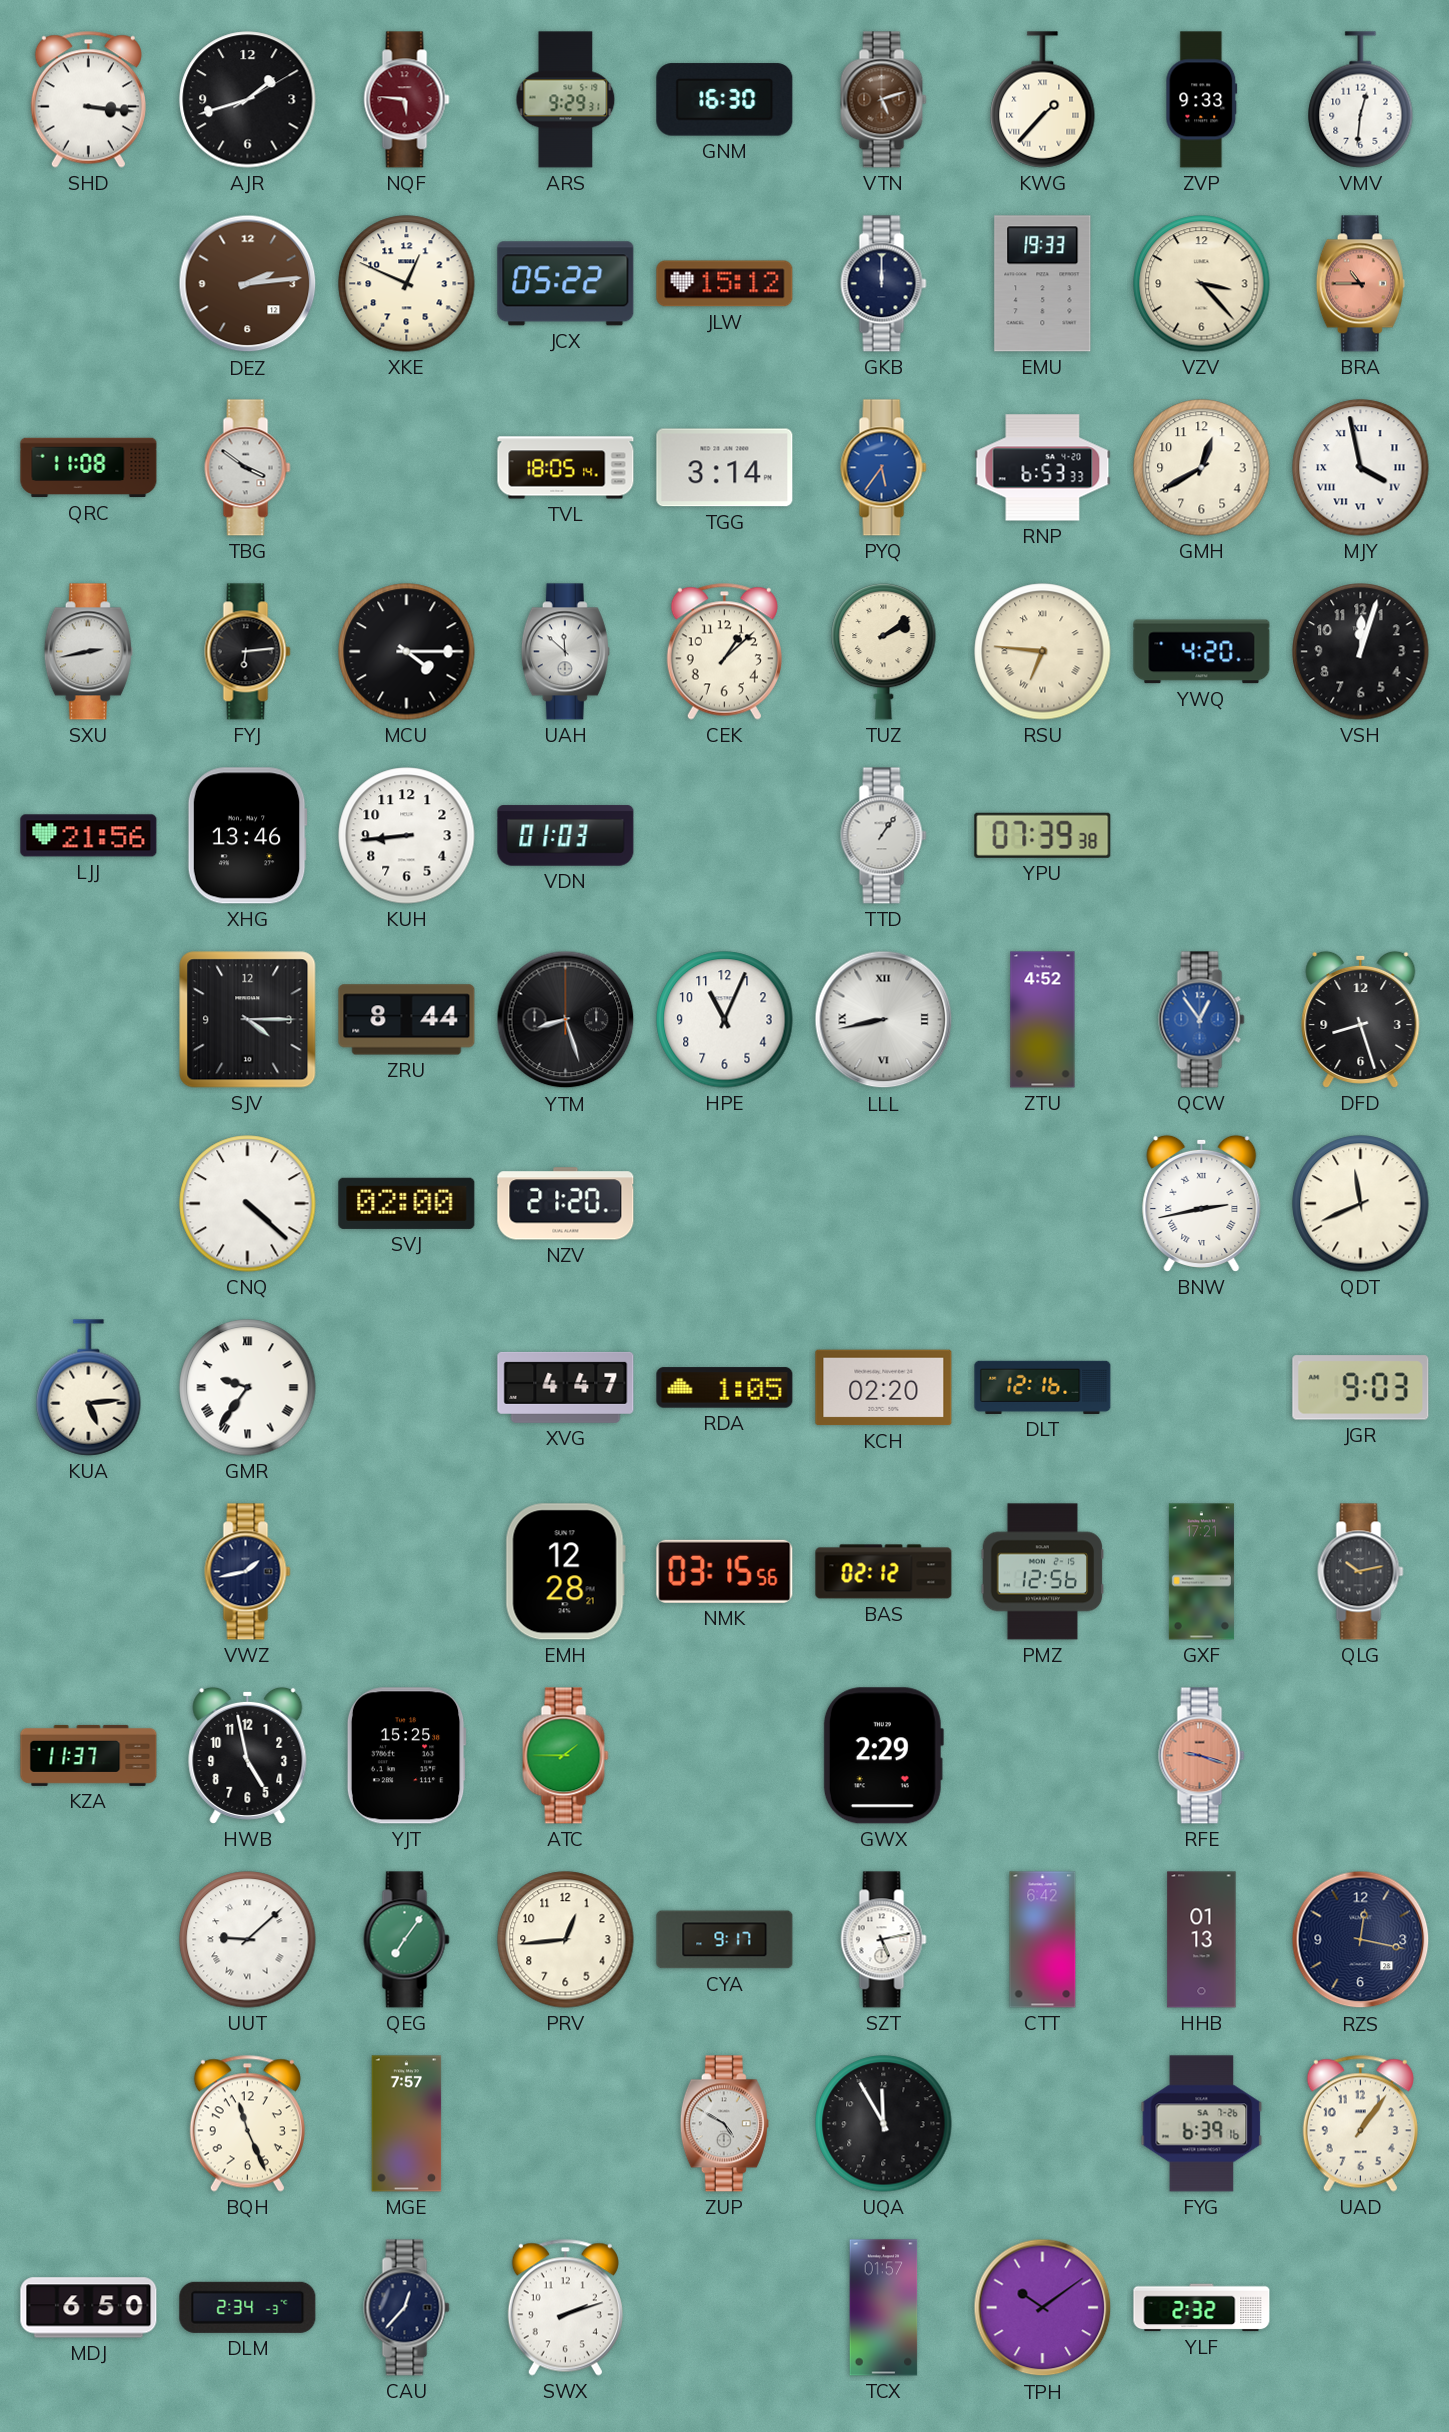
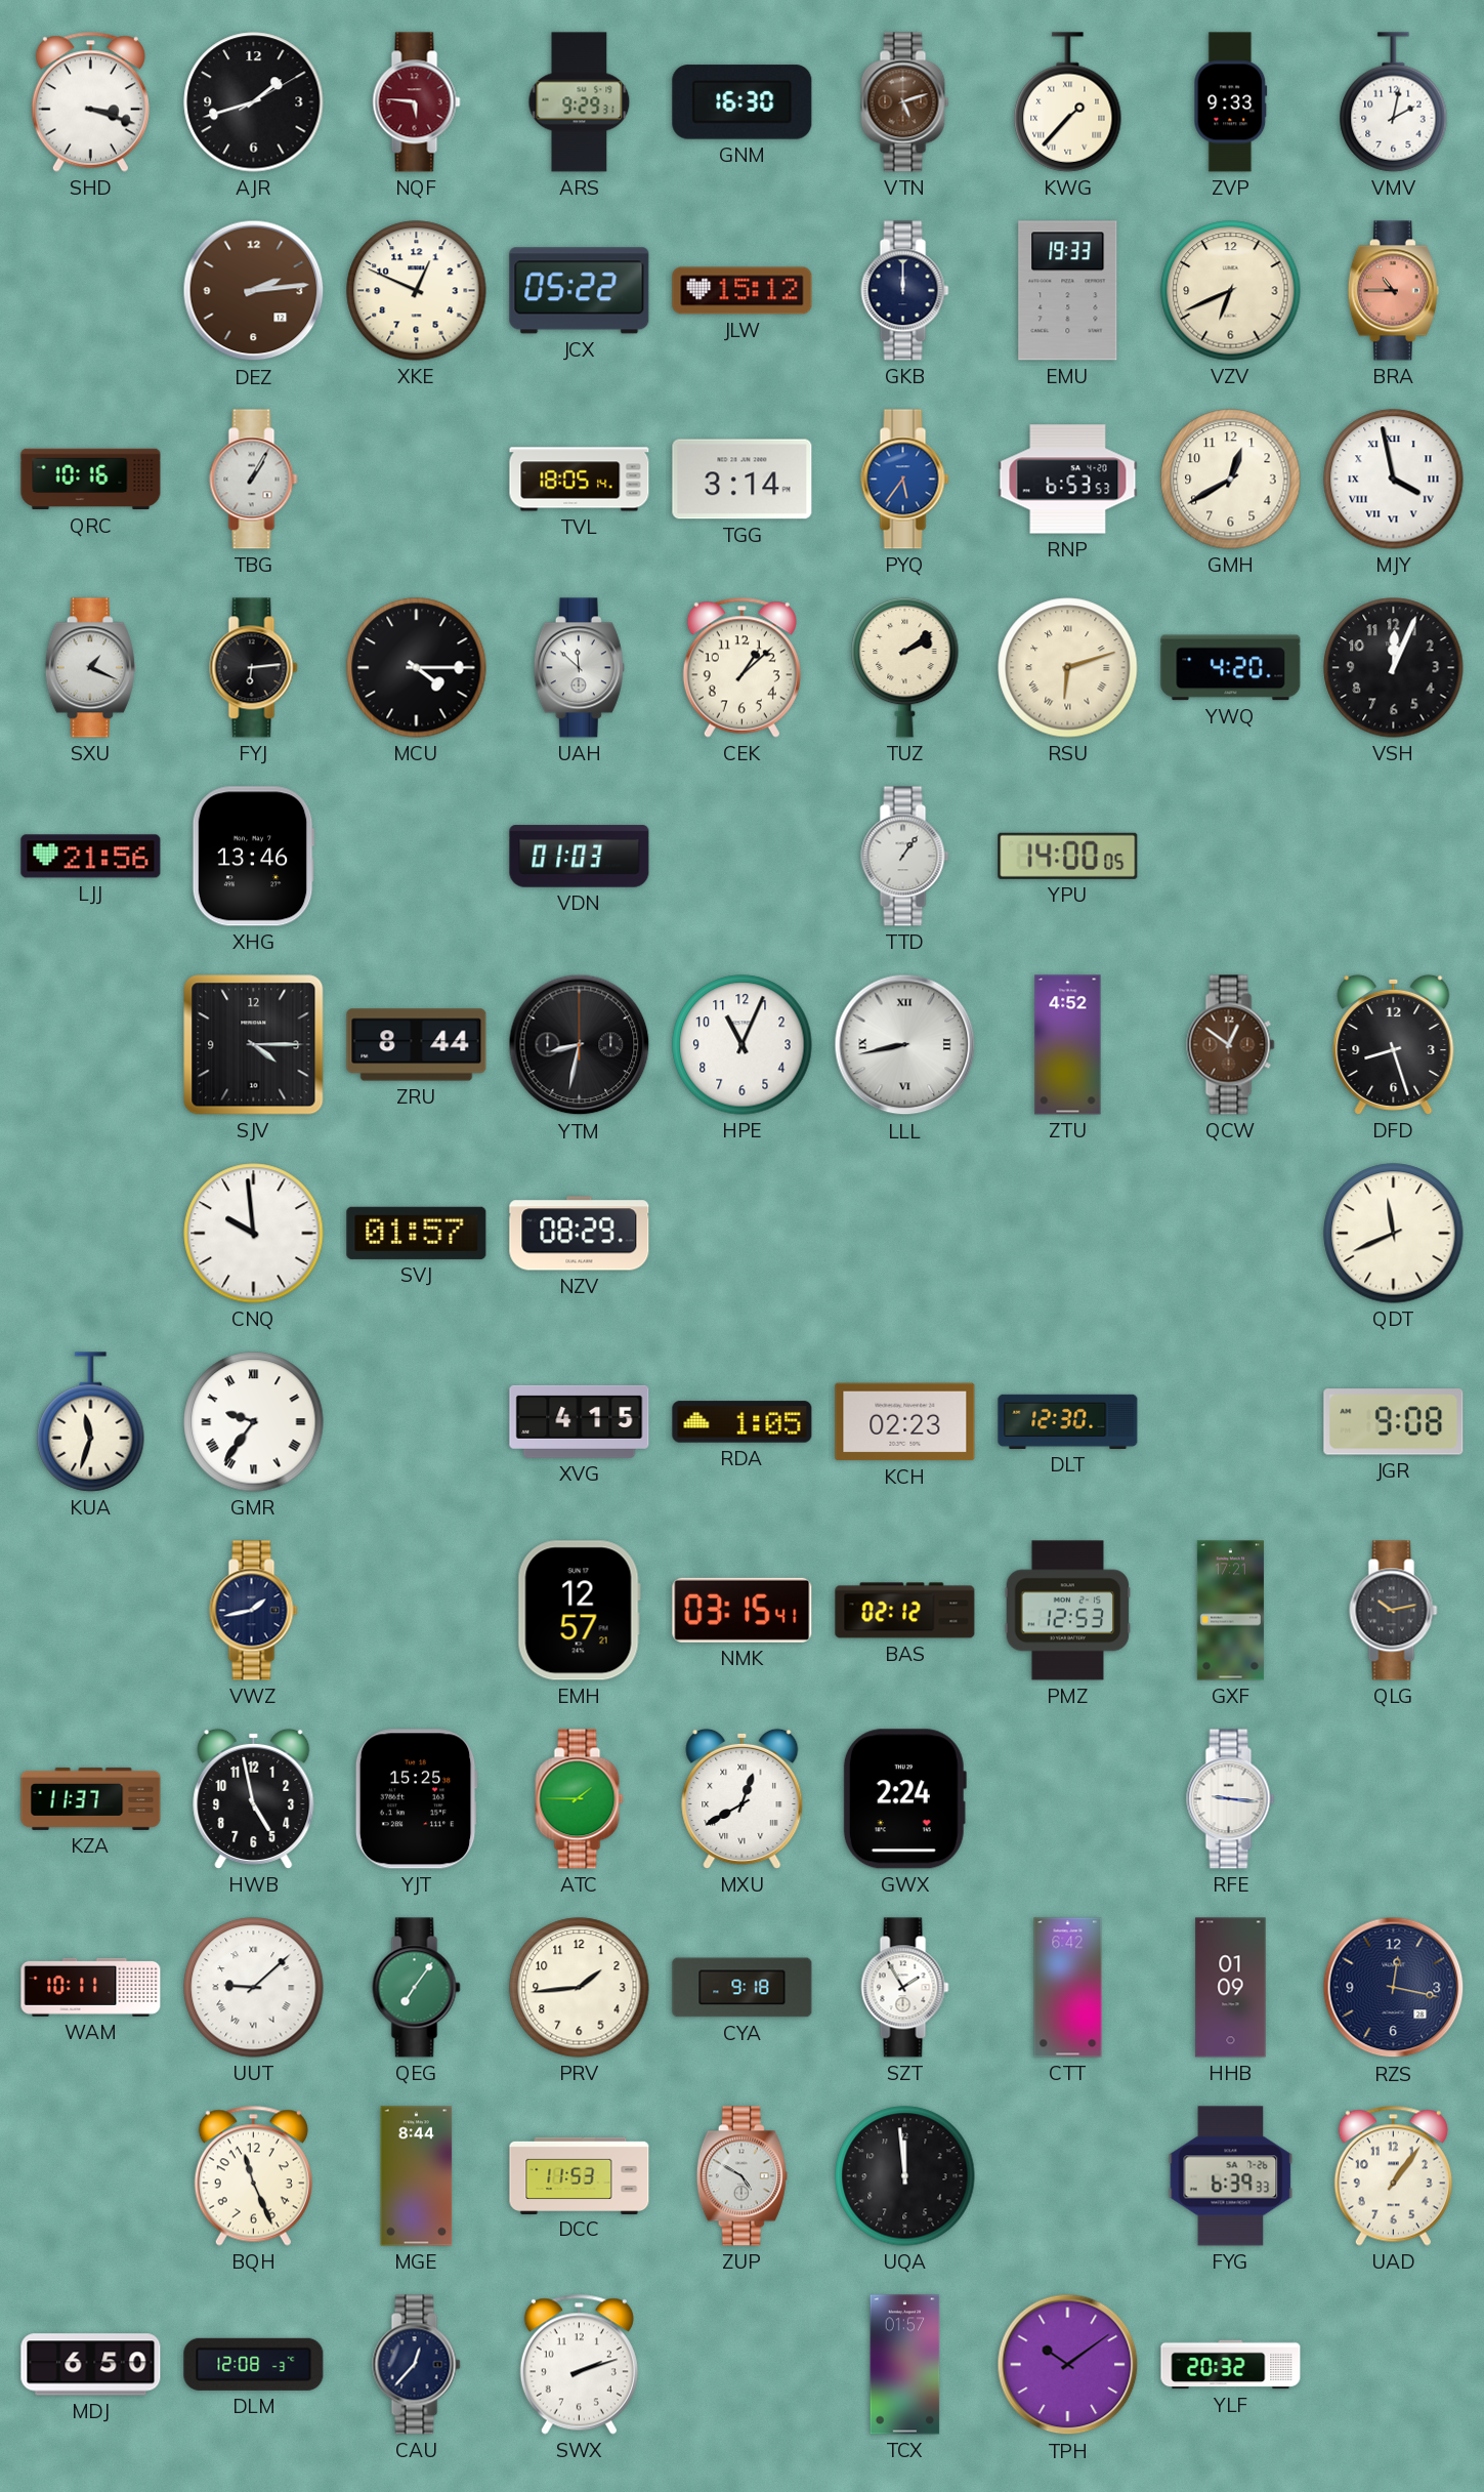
SHD: 3:16 -> 3:18 (90, 101)
VMV: 12:31 -> 2:02 (1394, 102)
VZV: 3:23 -> 6:41 (1231, 291)
QRC: 11:08 -> 10:16 (91, 480)
TBG: 3:51 -> 1:05 (254, 480)
RNP: 6:53:33 -> 6:53:53 (1068, 480)
SXU: 2:43 -> 1:19 (90, 668)
RSU: 6:46 -> 6:12 (1068, 668)
VSH: 12:03 -> 12:04 (1394, 668)
KUH: 8:44 -> none (407, 836)
YPU: 07:39 -> 14:00 (1068, 856)
YTM: 8:27 -> 8:32 (580, 1045)
QCW: 12:54 -> 12:51 (1231, 1045)
QCW dial: blue -> brown (1231, 1045)
CNQ: 4:22 -> 9:59 (254, 1234)
SVJ: 02:00 -> 01:57 (417, 1233)
NZV: 21:20 -> 08:29 (580, 1234)
BNW: 2:43 -> none (1202, 1203)
KUA: 5:14 -> 11:33 (91, 1422)
XVG: 4:47 -> 4:15 (580, 1421)
KCH: 02:20 -> 02:23 (905, 1422)
DLT: 12:16 -> 12:30 (1068, 1421)
JGR: 9:03 -> 9:08 (1394, 1422)
EMH: 12:28 -> 12:57 (579, 1611)
NMK: 03:15:56 -> 03:15:41 (743, 1610)
PMZ: 12:56 -> 12:53 (1068, 1611)
MXU: none -> 12:40 (743, 1798)
GWX: 2:29 -> 2:24 (904, 1799)
RFE: 9:18 -> 9:16 (1231, 1799)
RFE dial: salmon -> white (1231, 1799)
WAM: none -> 10:11 (91, 1987)
PRV: 12:44 -> 1:44 (580, 1988)
CYA: 9:17 -> 9:18 (743, 1988)
SZT: 5:13 -> 1:55 (905, 1988)
HHB: 01:13 -> 01:09 (1231, 1988)
MGE: 7:57 -> 8:44 (417, 2176)
DCC: none -> 11:53 (580, 2175)
UQA: 11:55 -> 11:59 (905, 2176)
FYG: 6:39:16 -> 6:39:33 (1231, 2176)
DLM: 2:34 -> 12:08 (254, 2364)
YLF: 2:32 -> 20:32 (1231, 2365)
